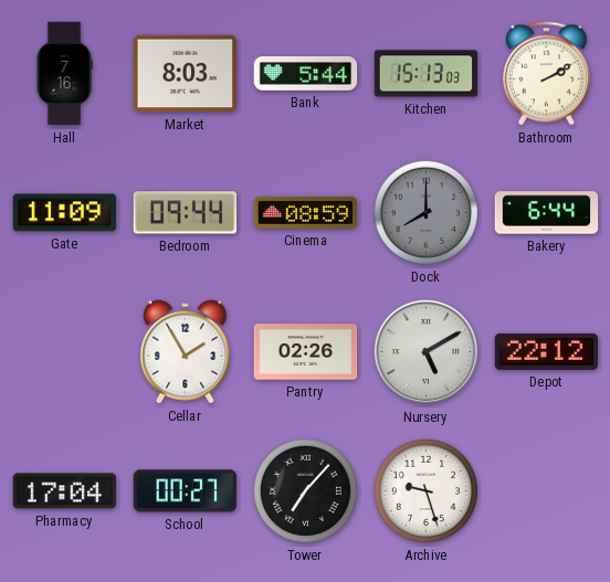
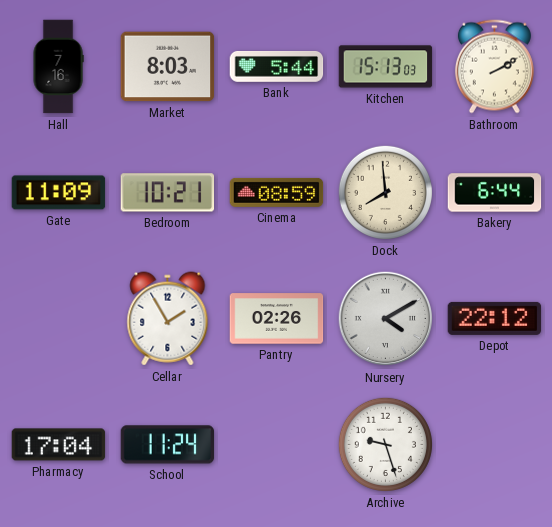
Bedroom: 09:44 -> 10:21 (168, 193)
Dock: 8:00 -> 7:59 (385, 192)
Dock dial: grey -> cream (385, 192)
Nursery: 5:10 -> 4:10 (386, 319)
School: 00:27 -> 11:24 (168, 445)
Tower: 7:07 -> none (305, 490)
